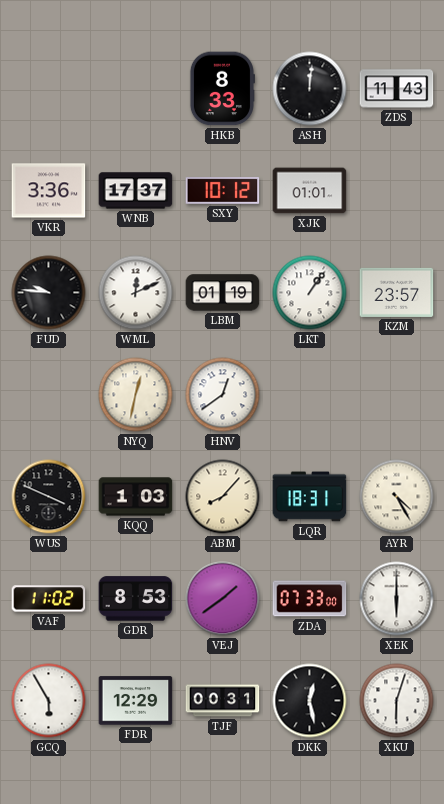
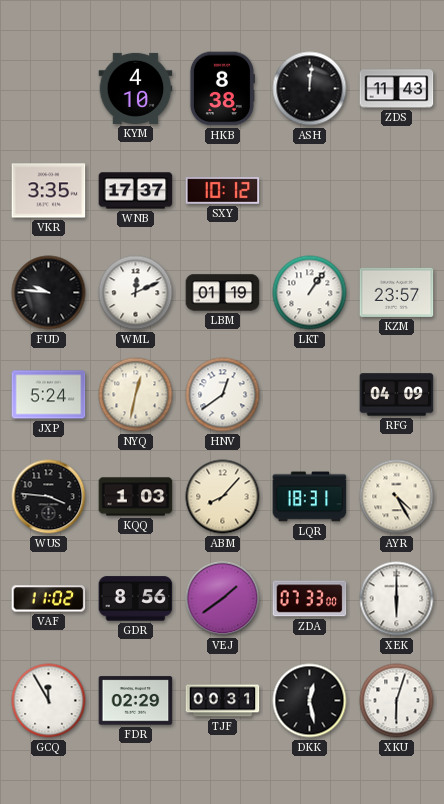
KYM: none -> 4:10 (136, 88)
HKB: 8:33 -> 8:38 (222, 89)
VKR: 3:36 -> 3:35 (49, 191)
XJK: 01:01 -> none (310, 191)
JXP: none -> 5:24 (49, 395)
RFG: none -> 04:09 (397, 395)
WUS: 3:49 -> 3:46 (49, 497)
GDR: 8:53 -> 8:56 (136, 599)
GCQ: 5:55 -> 11:55 (49, 701)
FDR: 12:29 -> 02:29 (136, 701)
